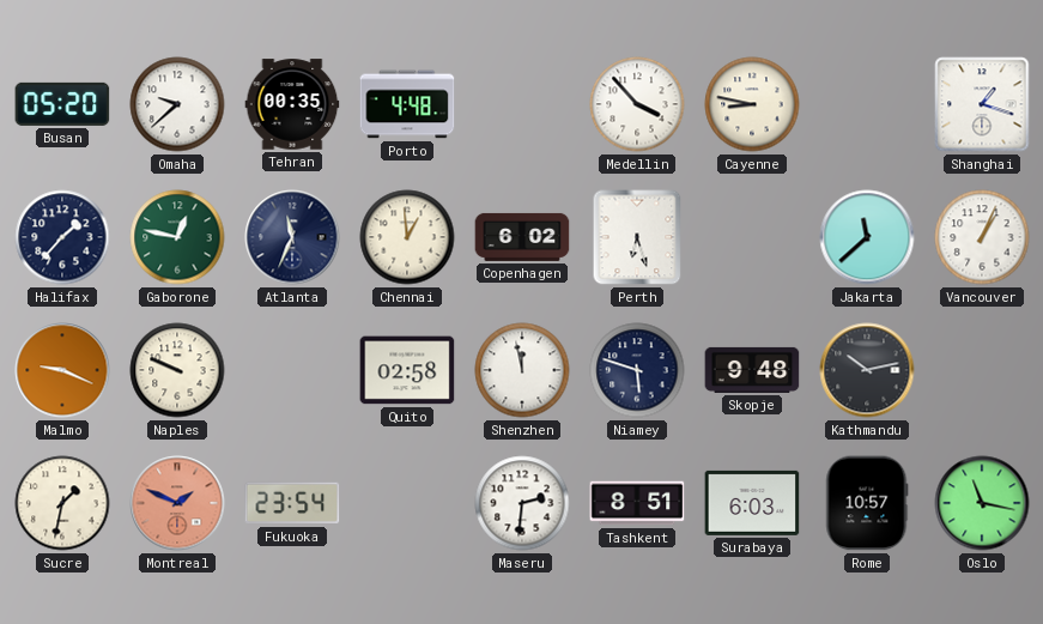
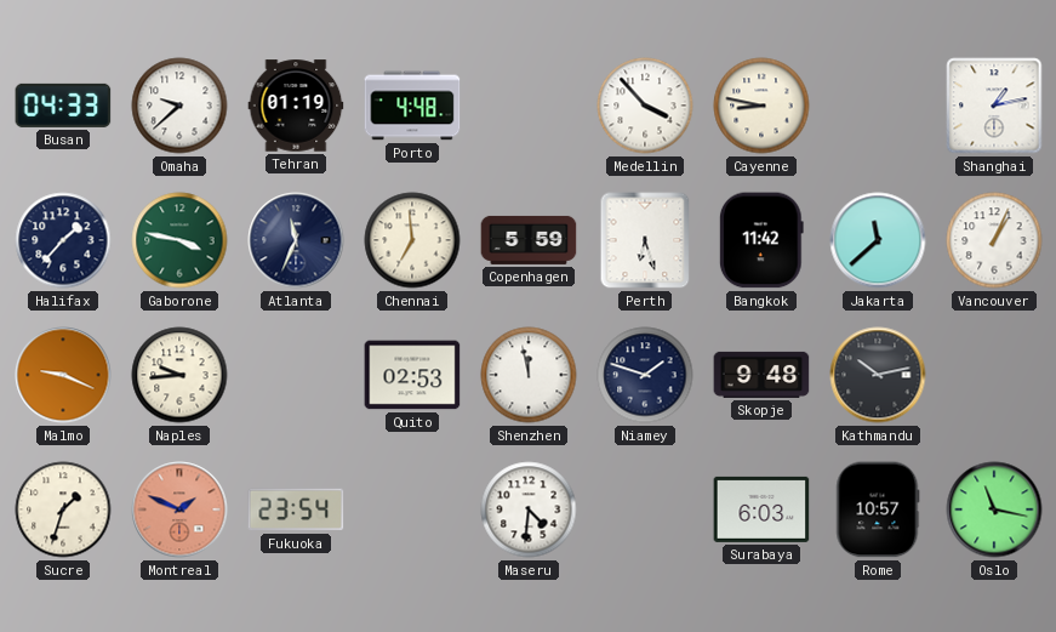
Busan: 05:20 -> 04:33 (63, 106)
Tehran: 00:35 -> 01:19 (296, 106)
Shanghai: 1:18 -> 1:13 (994, 106)
Gaborone: 12:47 -> 3:47 (179, 240)
Chennai: 12:59 -> 6:59 (412, 240)
Copenhagen: 6:02 -> 5:59 (529, 240)
Bangkok: none -> 11:42 (761, 240)
Naples: 9:49 -> 9:44 (179, 375)
Quito: 02:58 -> 02:53 (412, 375)
Niamey: 5:48 -> 1:48 (645, 375)
Sucre: 1:32 -> 1:33 (63, 509)
Maseru: 2:31 -> 4:31 (529, 509)
Tashkent: 8:51 -> none (637, 503)
